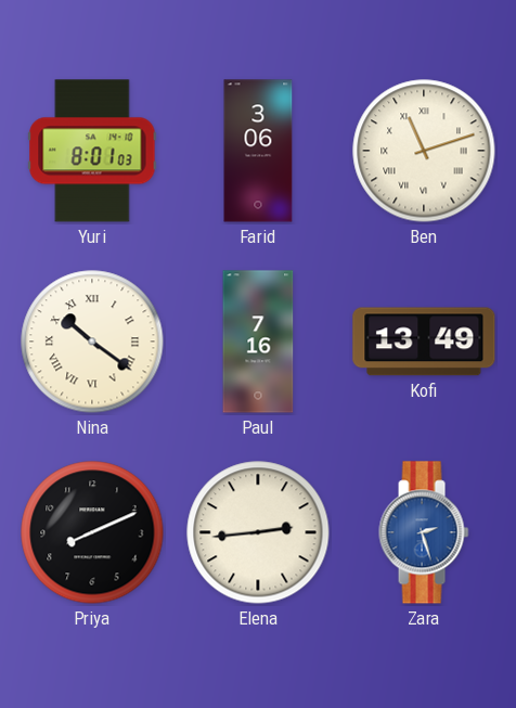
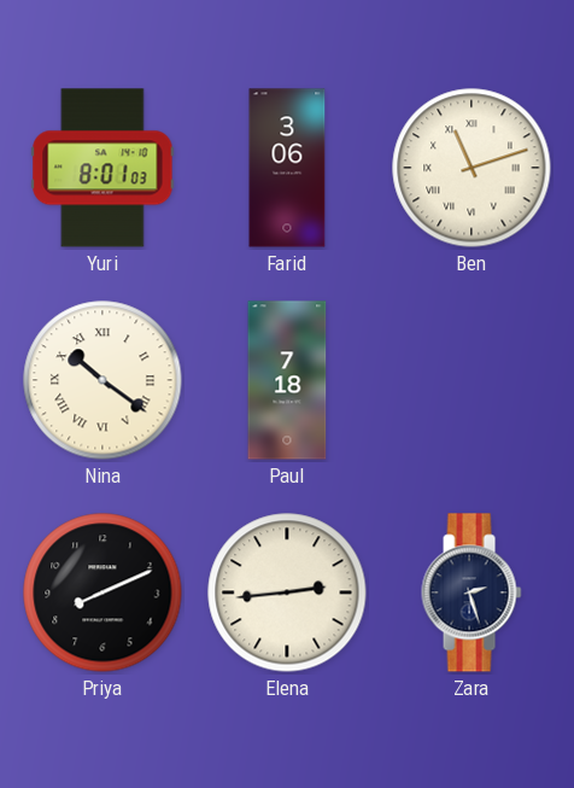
Paul: 7:16 -> 7:18 (287, 380)
Kofi: 13:49 -> none (424, 342)
Zara dial: blue -> navy (471, 593)
